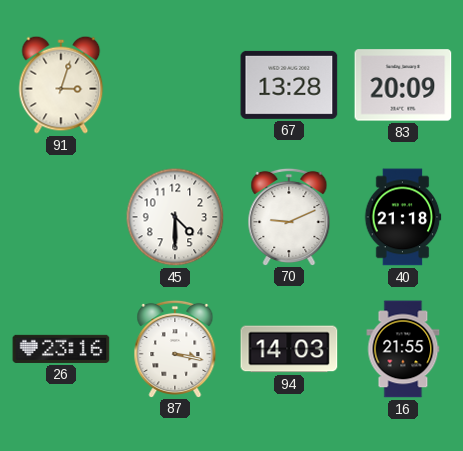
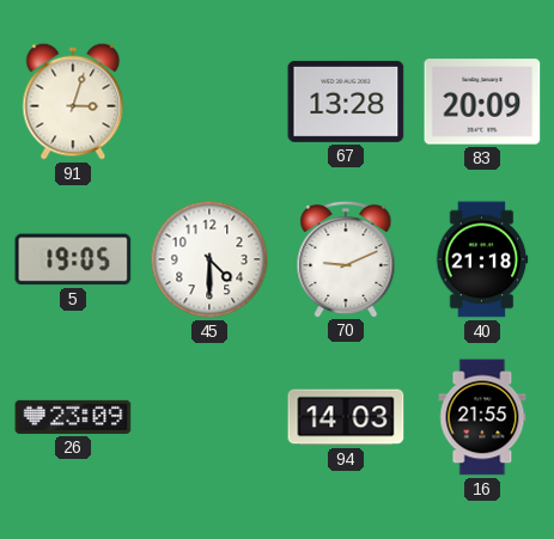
5: none -> 19:05 (73, 259)
26: 23:16 -> 23:09 (73, 417)
87: 3:17 -> none (175, 348)
